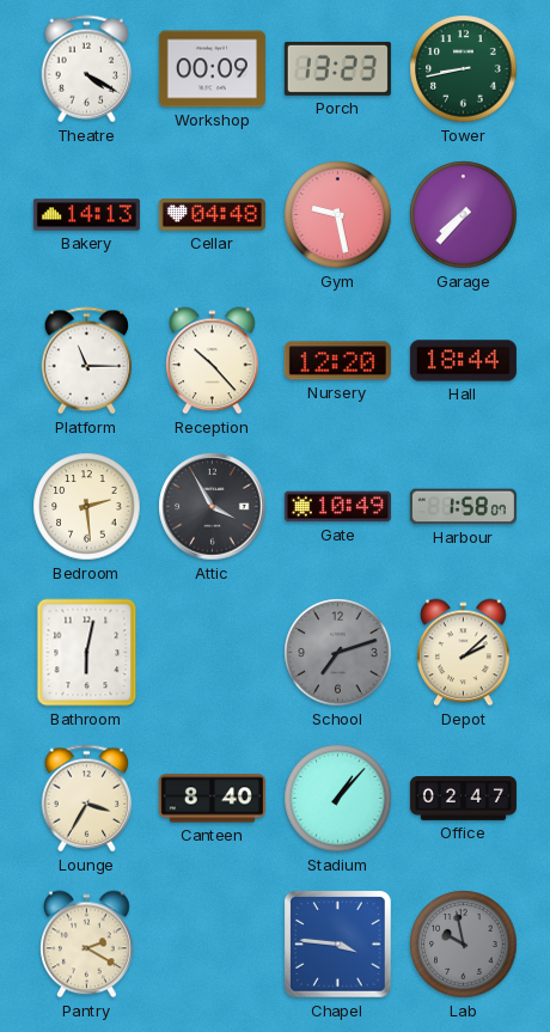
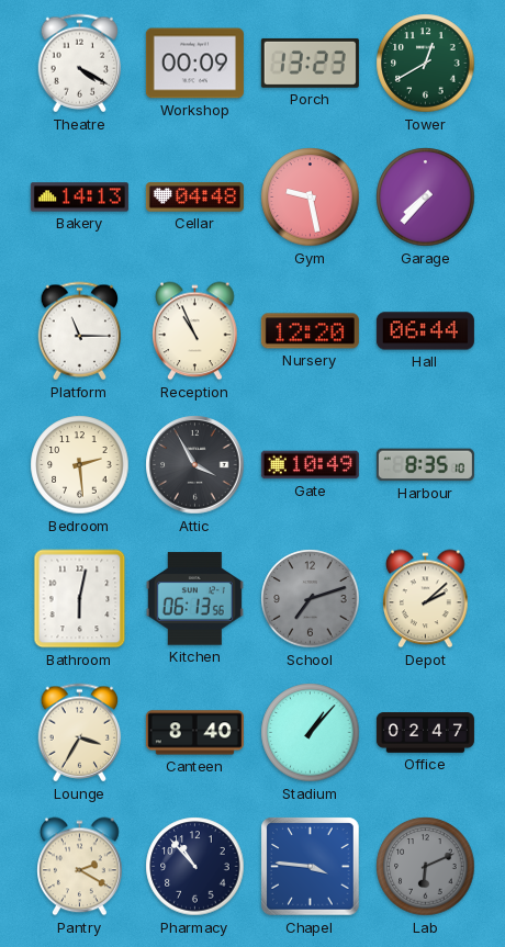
Tower: 8:43 -> 12:40 (426, 64)
Reception: 10:23 -> 10:56 (195, 331)
Hall: 18:44 -> 06:44 (425, 331)
Harbour: 1:58 -> 8:35 (425, 465)
Kitchen: none -> 06:13 (194, 599)
Pharmacy: none -> 10:53 (195, 867)
Lab: 9:58 -> 6:11 (426, 867)
